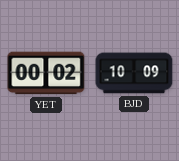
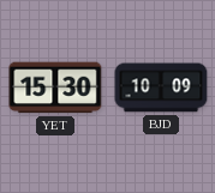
YET: 00:02 -> 15:30 (55, 88)
